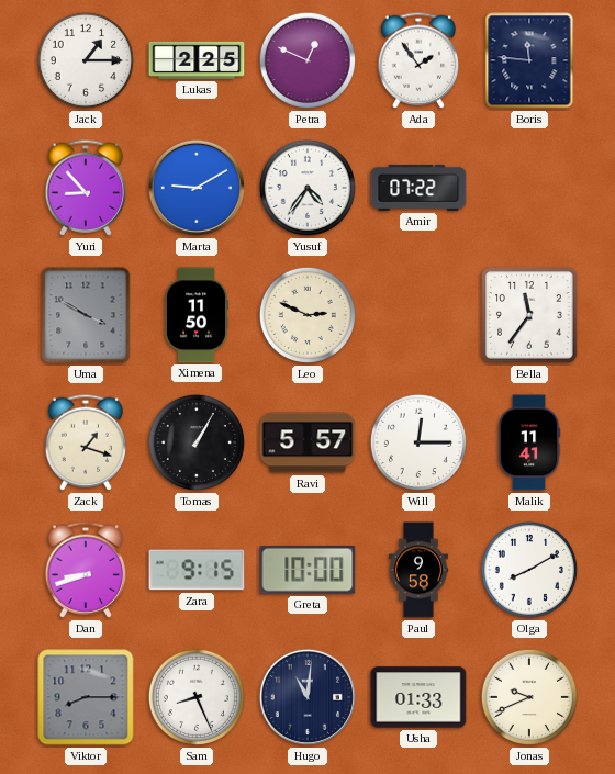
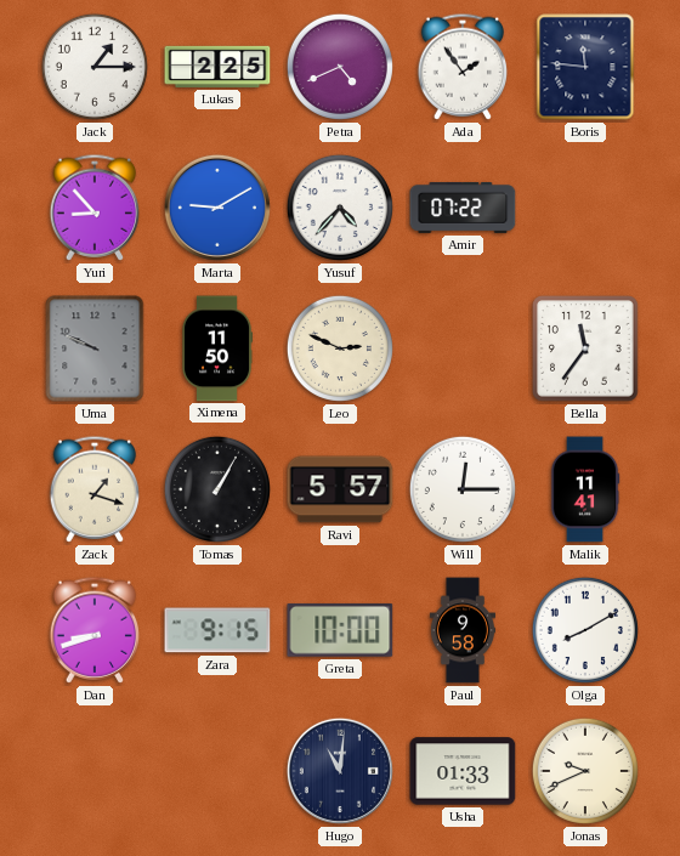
Petra: 12:49 -> 4:41 (340, 67)
Yusuf: 4:36 -> 4:37 (340, 208)
Uma: 3:50 -> 9:49 (95, 348)
Viktor: 8:15 -> none (86, 697)
Sam: 8:26 -> none (197, 697)
